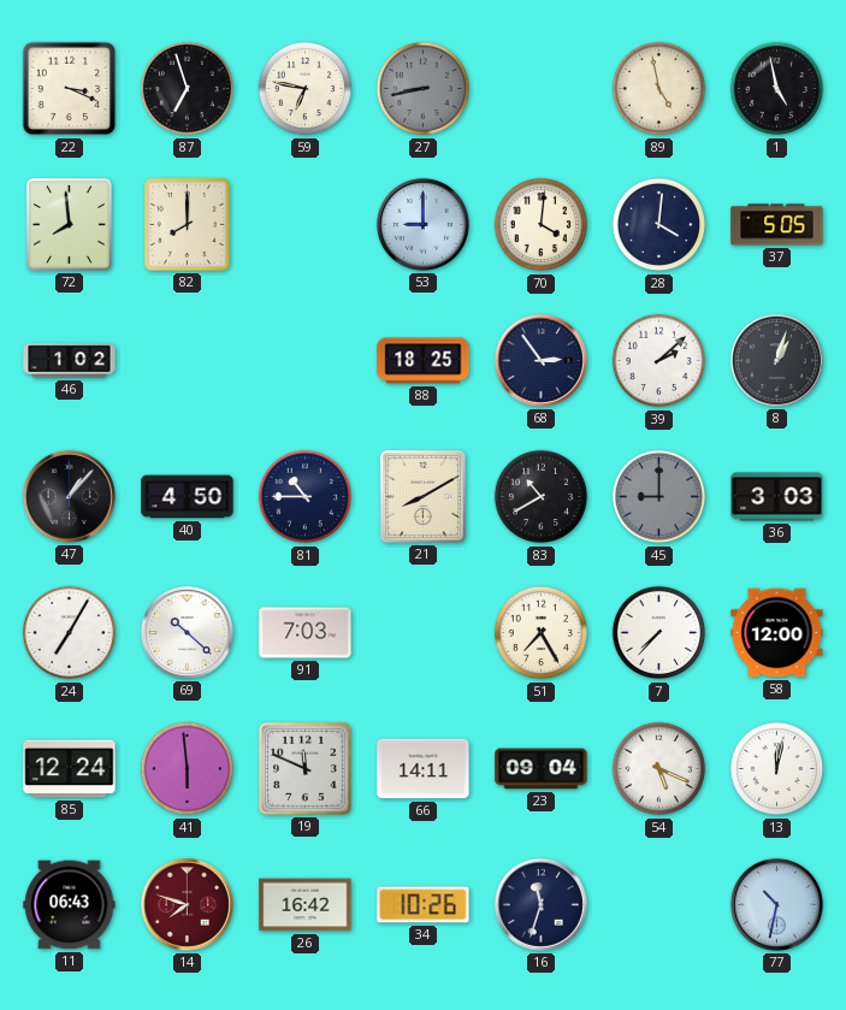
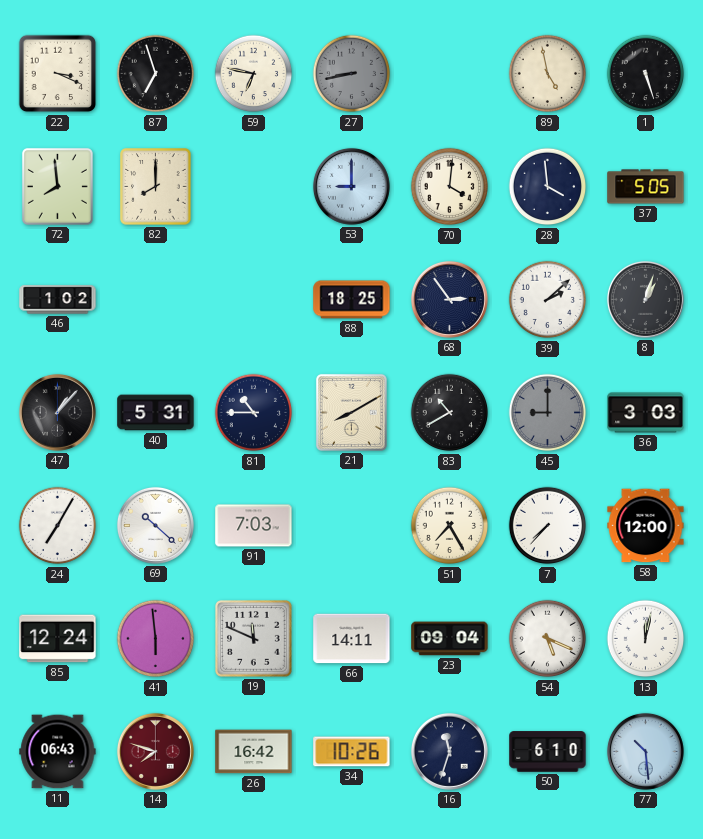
1: 4:58 -> 5:27 (646, 74)
28: 4:01 -> 3:59 (548, 187)
40: 4:50 -> 5:31 (156, 413)
50: none -> 6:10 (548, 752)
77: 10:32 -> 10:29 (645, 751)
